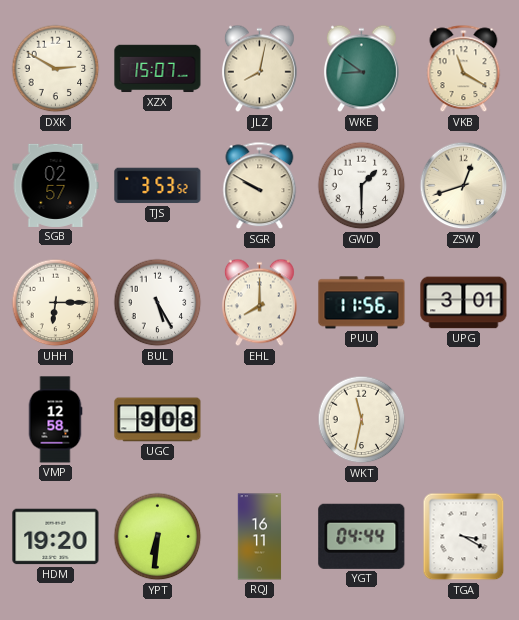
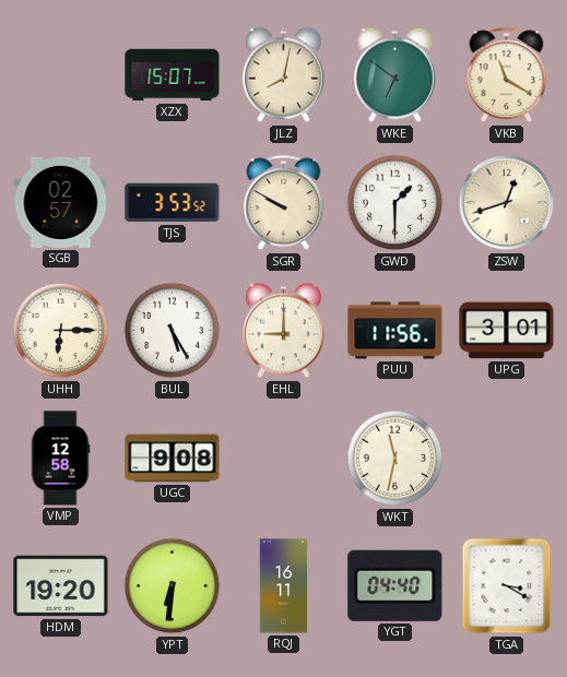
DXK: 2:50 -> none (56, 69)
WKE: 8:51 -> 6:51 (394, 75)
EHL: 8:00 -> 9:00 (283, 331)
YGT: 04:44 -> 04:40 (395, 585)
